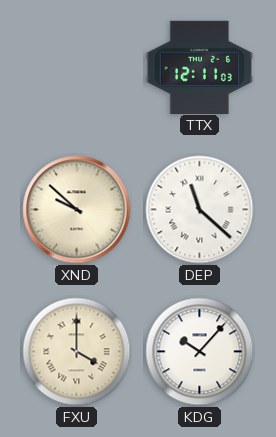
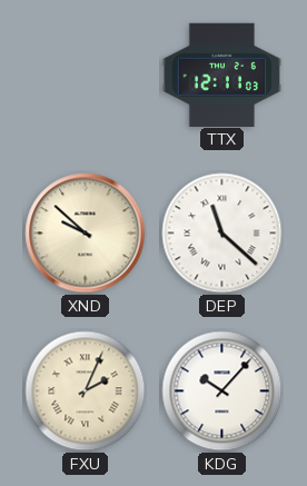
FXU: 4:00 -> 2:04 (86, 391)
